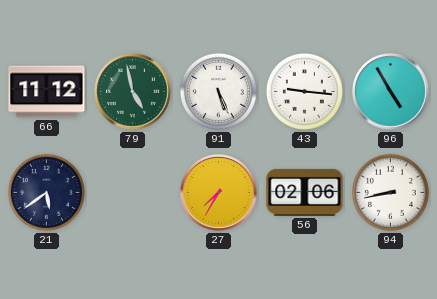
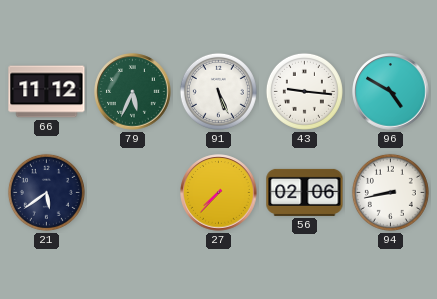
79: 4:58 -> 5:34 (133, 92)
96: 4:55 -> 4:50 (391, 92)
27: 7:35 -> 7:37 (219, 193)
